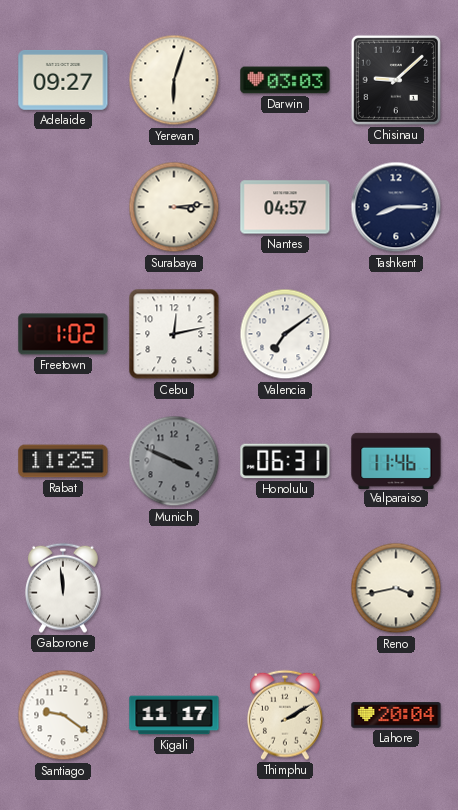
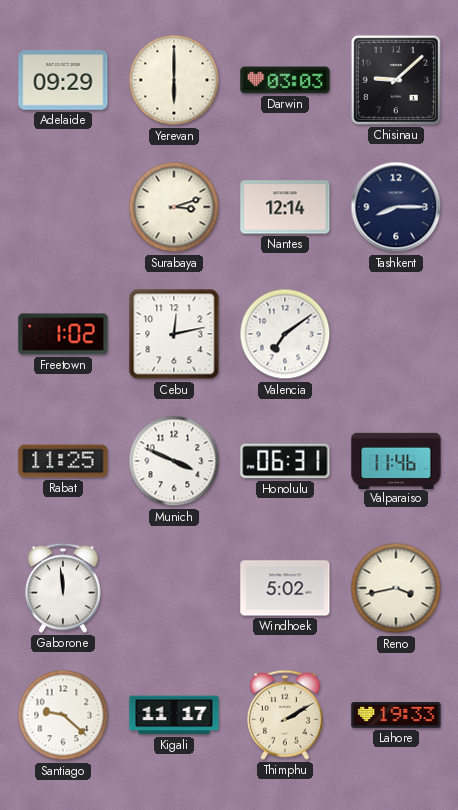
Adelaide: 09:27 -> 09:29 (63, 80)
Yerevan: 6:03 -> 6:00 (174, 80)
Surabaya: 3:14 -> 3:12 (174, 207)
Nantes: 04:57 -> 12:14 (285, 207)
Munich dial: grey -> white (174, 461)
Windhoek: none -> 5:02 (285, 588)
Santiago: 9:21 -> 9:22 (63, 715)
Lahore: 20:04 -> 19:33 (396, 715)
